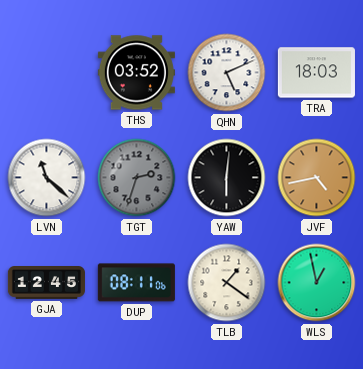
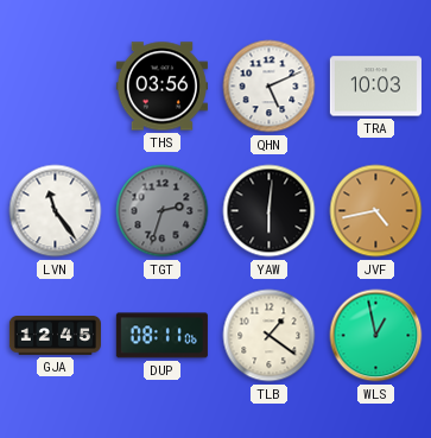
THS: 03:52 -> 03:56 (161, 87)
TRA: 18:03 -> 10:03 (375, 87)
LVN: 11:22 -> 11:24 (56, 211)
